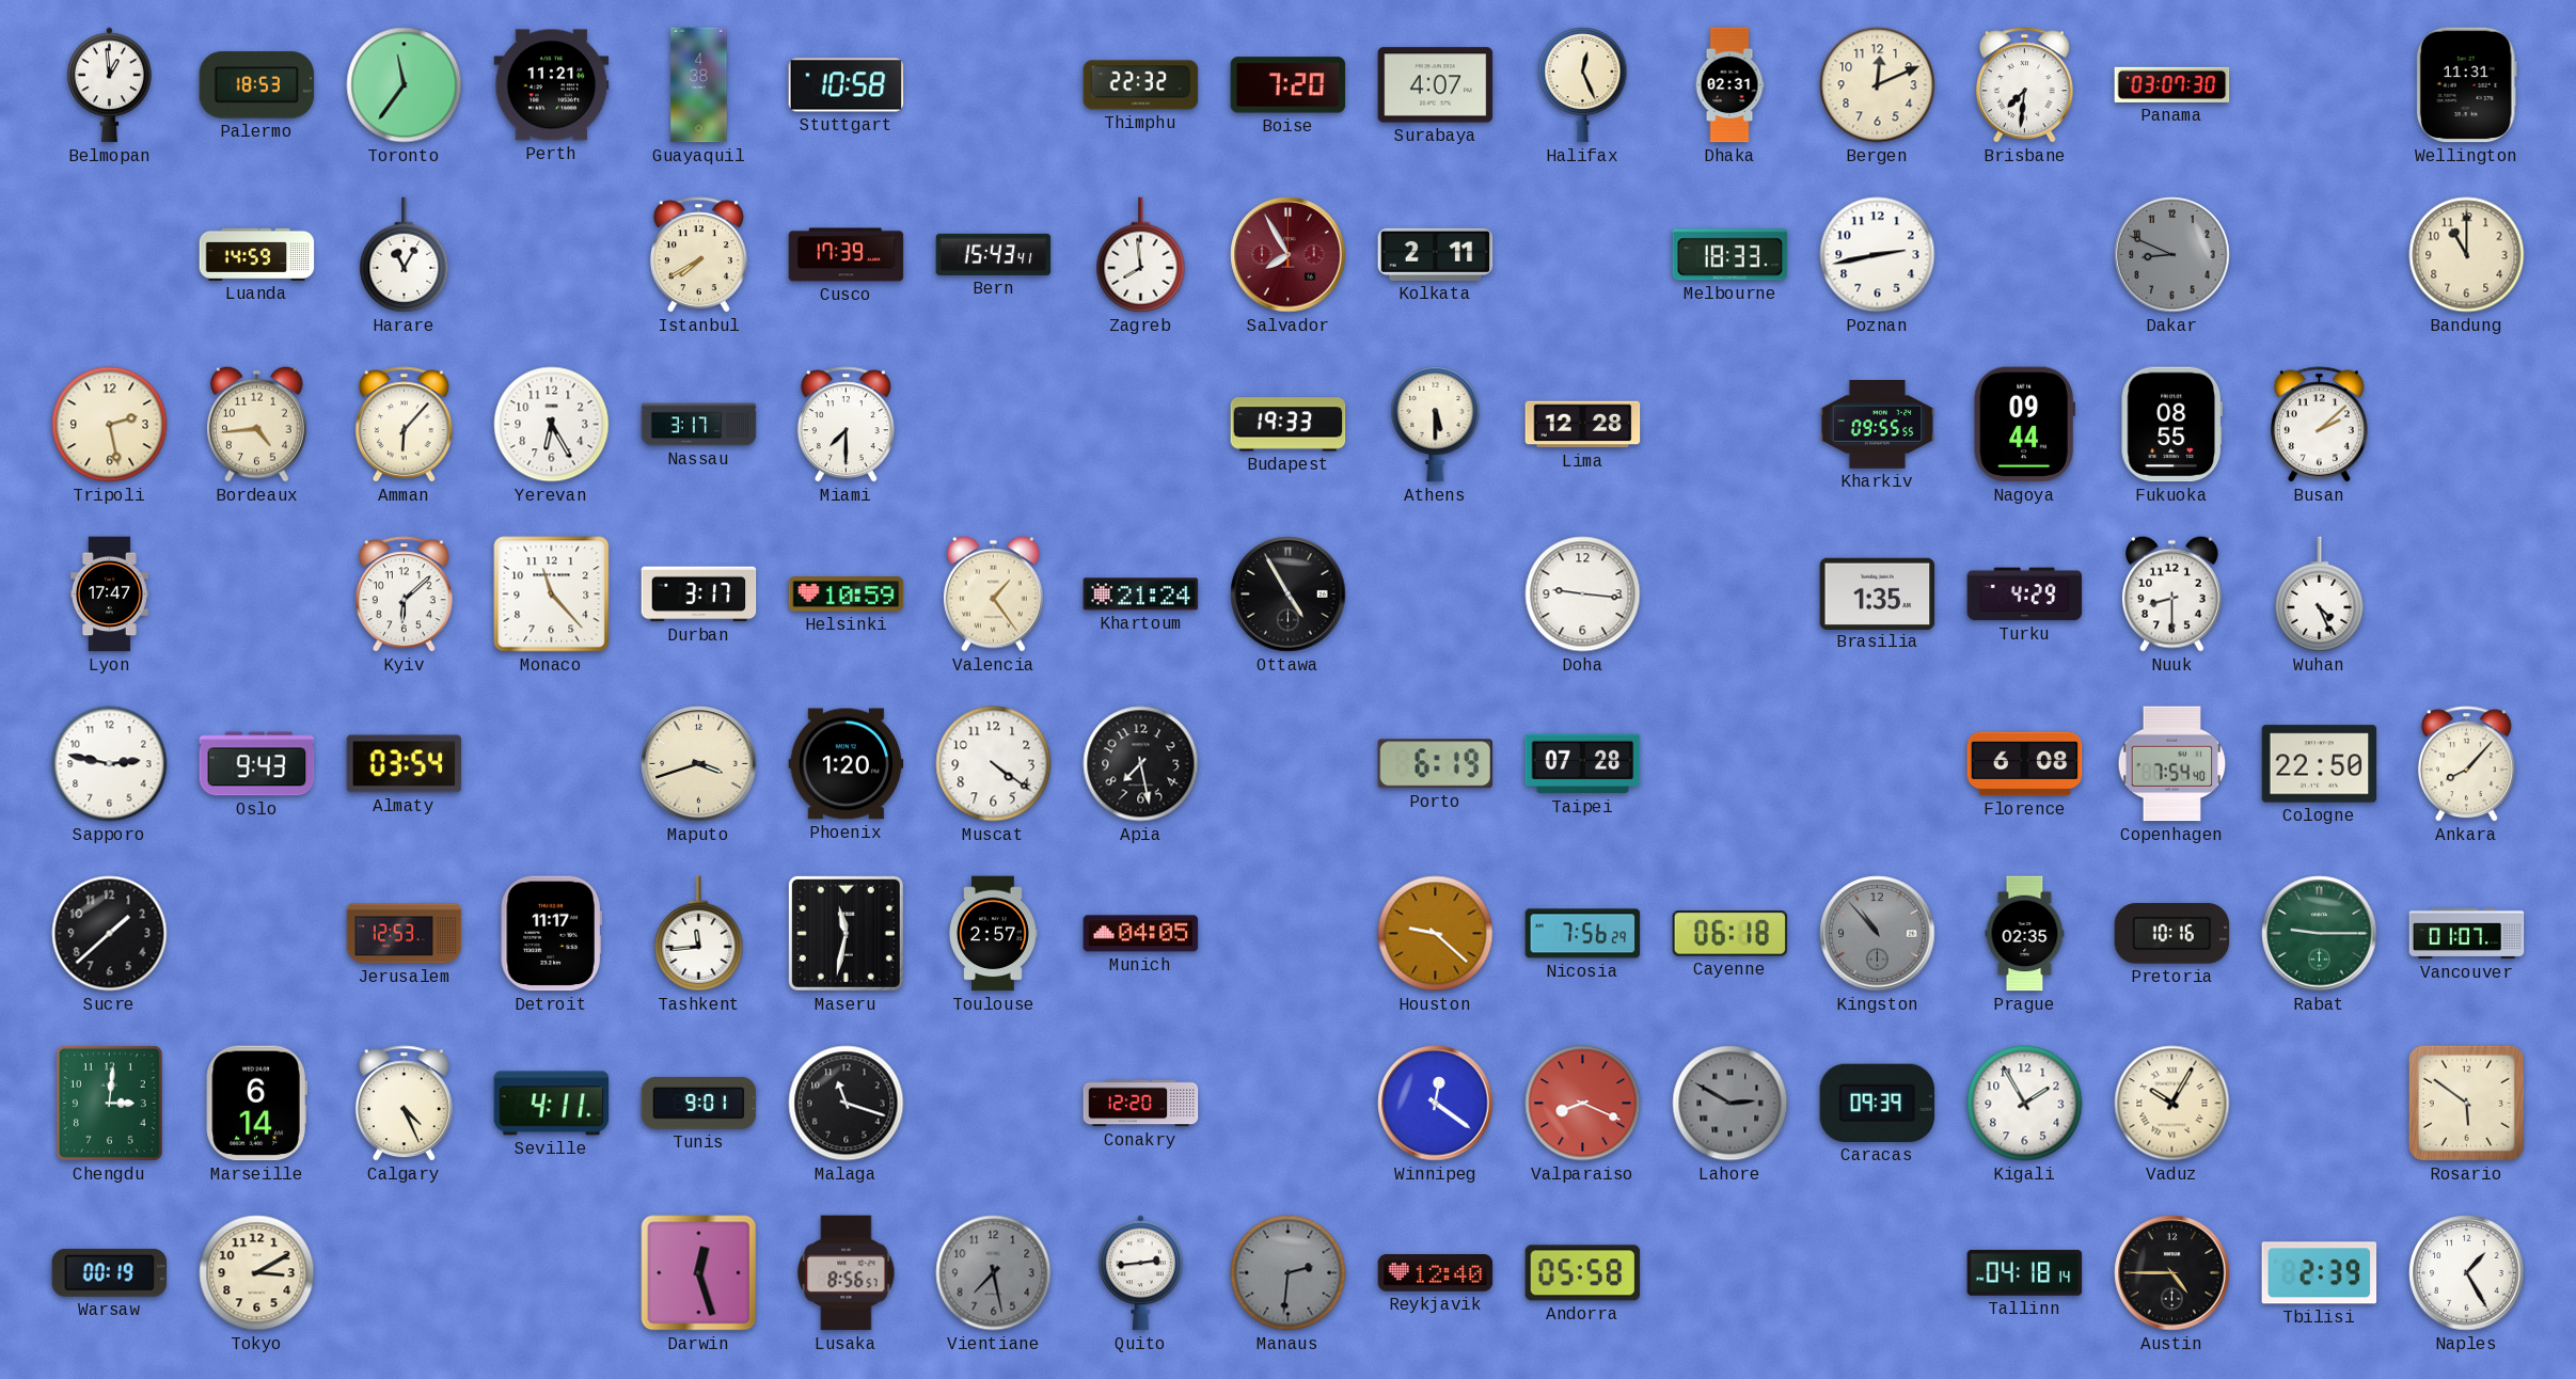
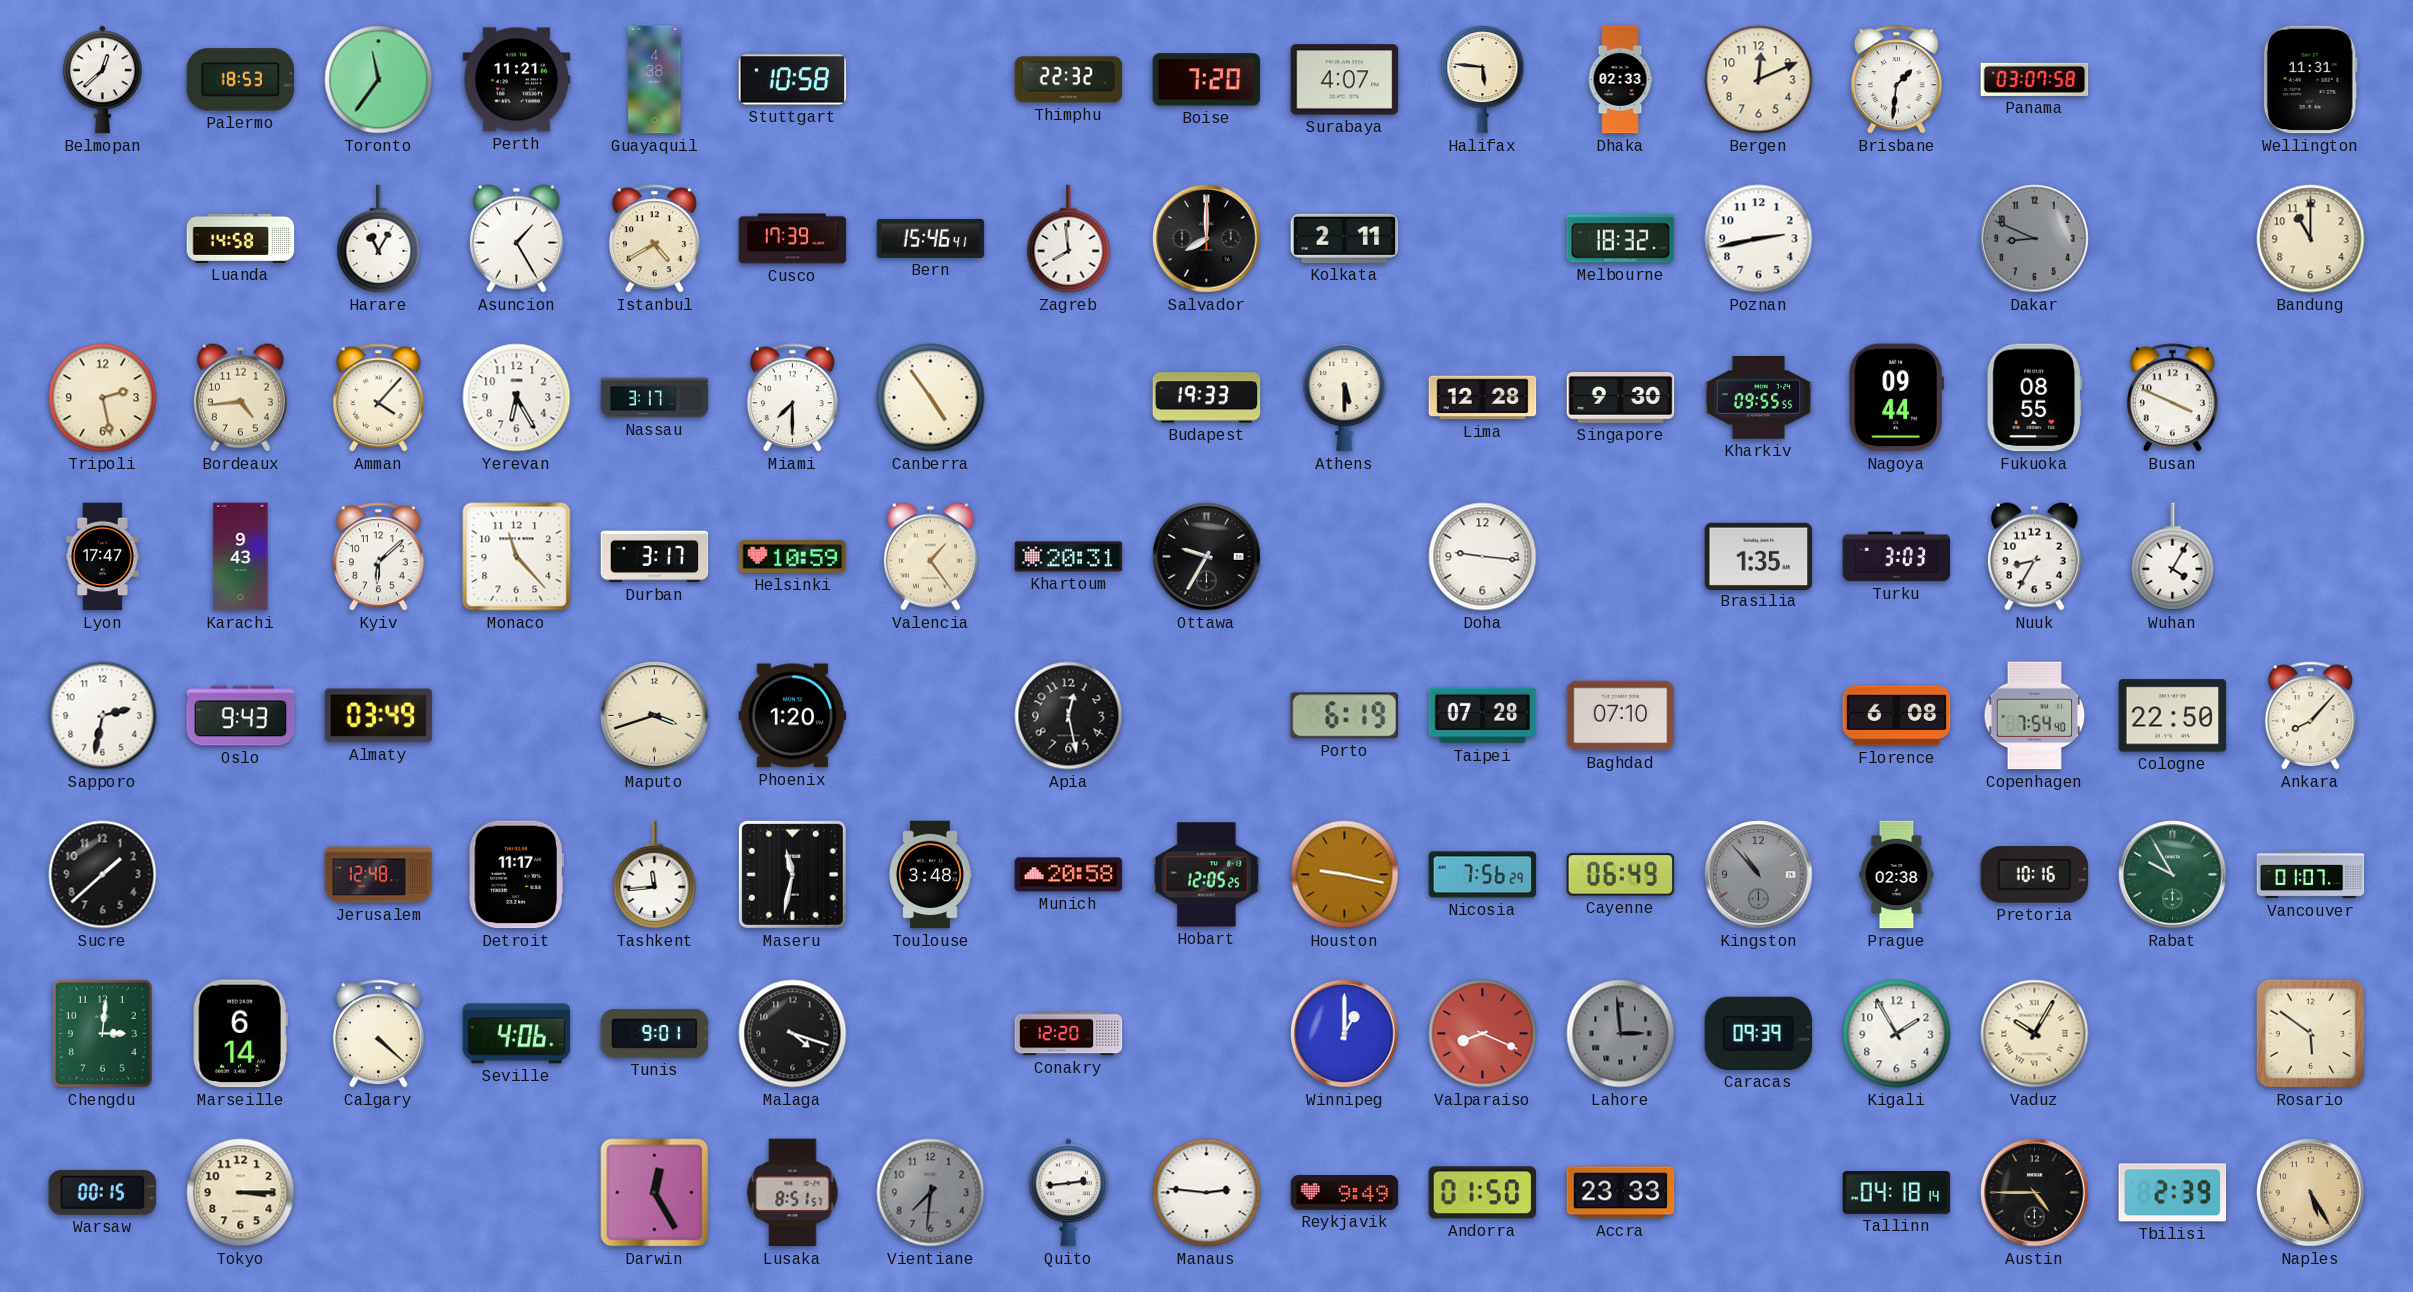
Belmopan: 12:59 -> 12:38 (103, 80)
Halifax: 12:26 -> 5:46 (1483, 80)
Dhaka: 02:31 -> 02:33 (1620, 80)
Brisbane: 7:31 -> 1:31 (1896, 80)
Panama: 03:07:30 -> 03:07:58 (2035, 79)
Luanda: 14:59 -> 14:58 (241, 238)
Asuncion: none -> 1:25 (516, 238)
Istanbul: 7:40 -> 4:40 (654, 239)
Bern: 15:43 -> 15:46 (931, 238)
Salvador: 7:55 -> 8:00 (1207, 239)
Salvador dial: burgundy -> black (1207, 239)
Melbourne: 18:33 -> 18:32 (1621, 239)
Amman: 6:07 -> 4:07 (378, 398)
Canberra: none -> 4:54 (931, 398)
Singapore: none -> 9:30 (1621, 398)
Busan: 2:08 -> 3:49 (2172, 398)
Karachi: none -> 9:43 (241, 557)
Khartoum: 21:24 -> 20:31 (1069, 557)
Ottawa: 4:55 -> 9:35 (1207, 557)
Turku: 4:29 -> 3:03 (1897, 557)
Nuuk: 8:30 -> 8:35 (2034, 556)
Wuhan: 4:26 -> 4:05 (2173, 557)
Sapporo: 2:47 -> 2:32 (103, 716)
Almaty: 03:54 -> 03:49 (379, 716)
Muscat: 4:21 -> none (994, 764)
Apia: 7:28 -> 12:28 (1069, 716)
Baghdad: none -> 07:10 (1621, 716)
Jerusalem: 12:53 -> 12:48 (379, 875)
Toulouse: 2:57 -> 3:48 (931, 875)
Munich: 04:05 -> 20:58 (1069, 875)
Hobart: none -> 12:05 (1207, 875)
Houston: 9:22 -> 9:17 (1345, 875)
Cayenne: 06:18 -> 06:49 (1621, 875)
Prague: 02:35 -> 02:38 (1897, 875)
Rabat: 9:15 -> 9:55 (2173, 875)
Calgary: 4:26 -> 4:22 (378, 1034)
Seville: 4:11 -> 4:06 (517, 1034)
Malaga: 11:18 -> 4:18 (793, 1034)
Winnipeg: 12:21 -> 1:00 (1345, 1034)
Lahore: 2:50 -> 2:59 (1621, 1034)
Warsaw: 00:19 -> 00:15 (103, 1192)
Tokyo: 3:10 -> 3:15 (241, 1193)
Darwin: 12:27 -> 12:25 (655, 1193)
Lusaka: 8:56 -> 8:51 (793, 1193)
Vientiane: 7:28 -> 7:31 (931, 1193)
Manaus: 2:31 -> 2:46 (1207, 1193)
Manaus dial: grey -> white (1207, 1193)
Reykjavik: 12:40 -> 9:49 (1345, 1193)
Andorra: 05:58 -> 01:50 (1483, 1193)
Accra: none -> 23:33 (1621, 1193)
Naples: 1:25 -> 5:25 (2311, 1193)
Naples dial: white -> champagne (2311, 1193)
